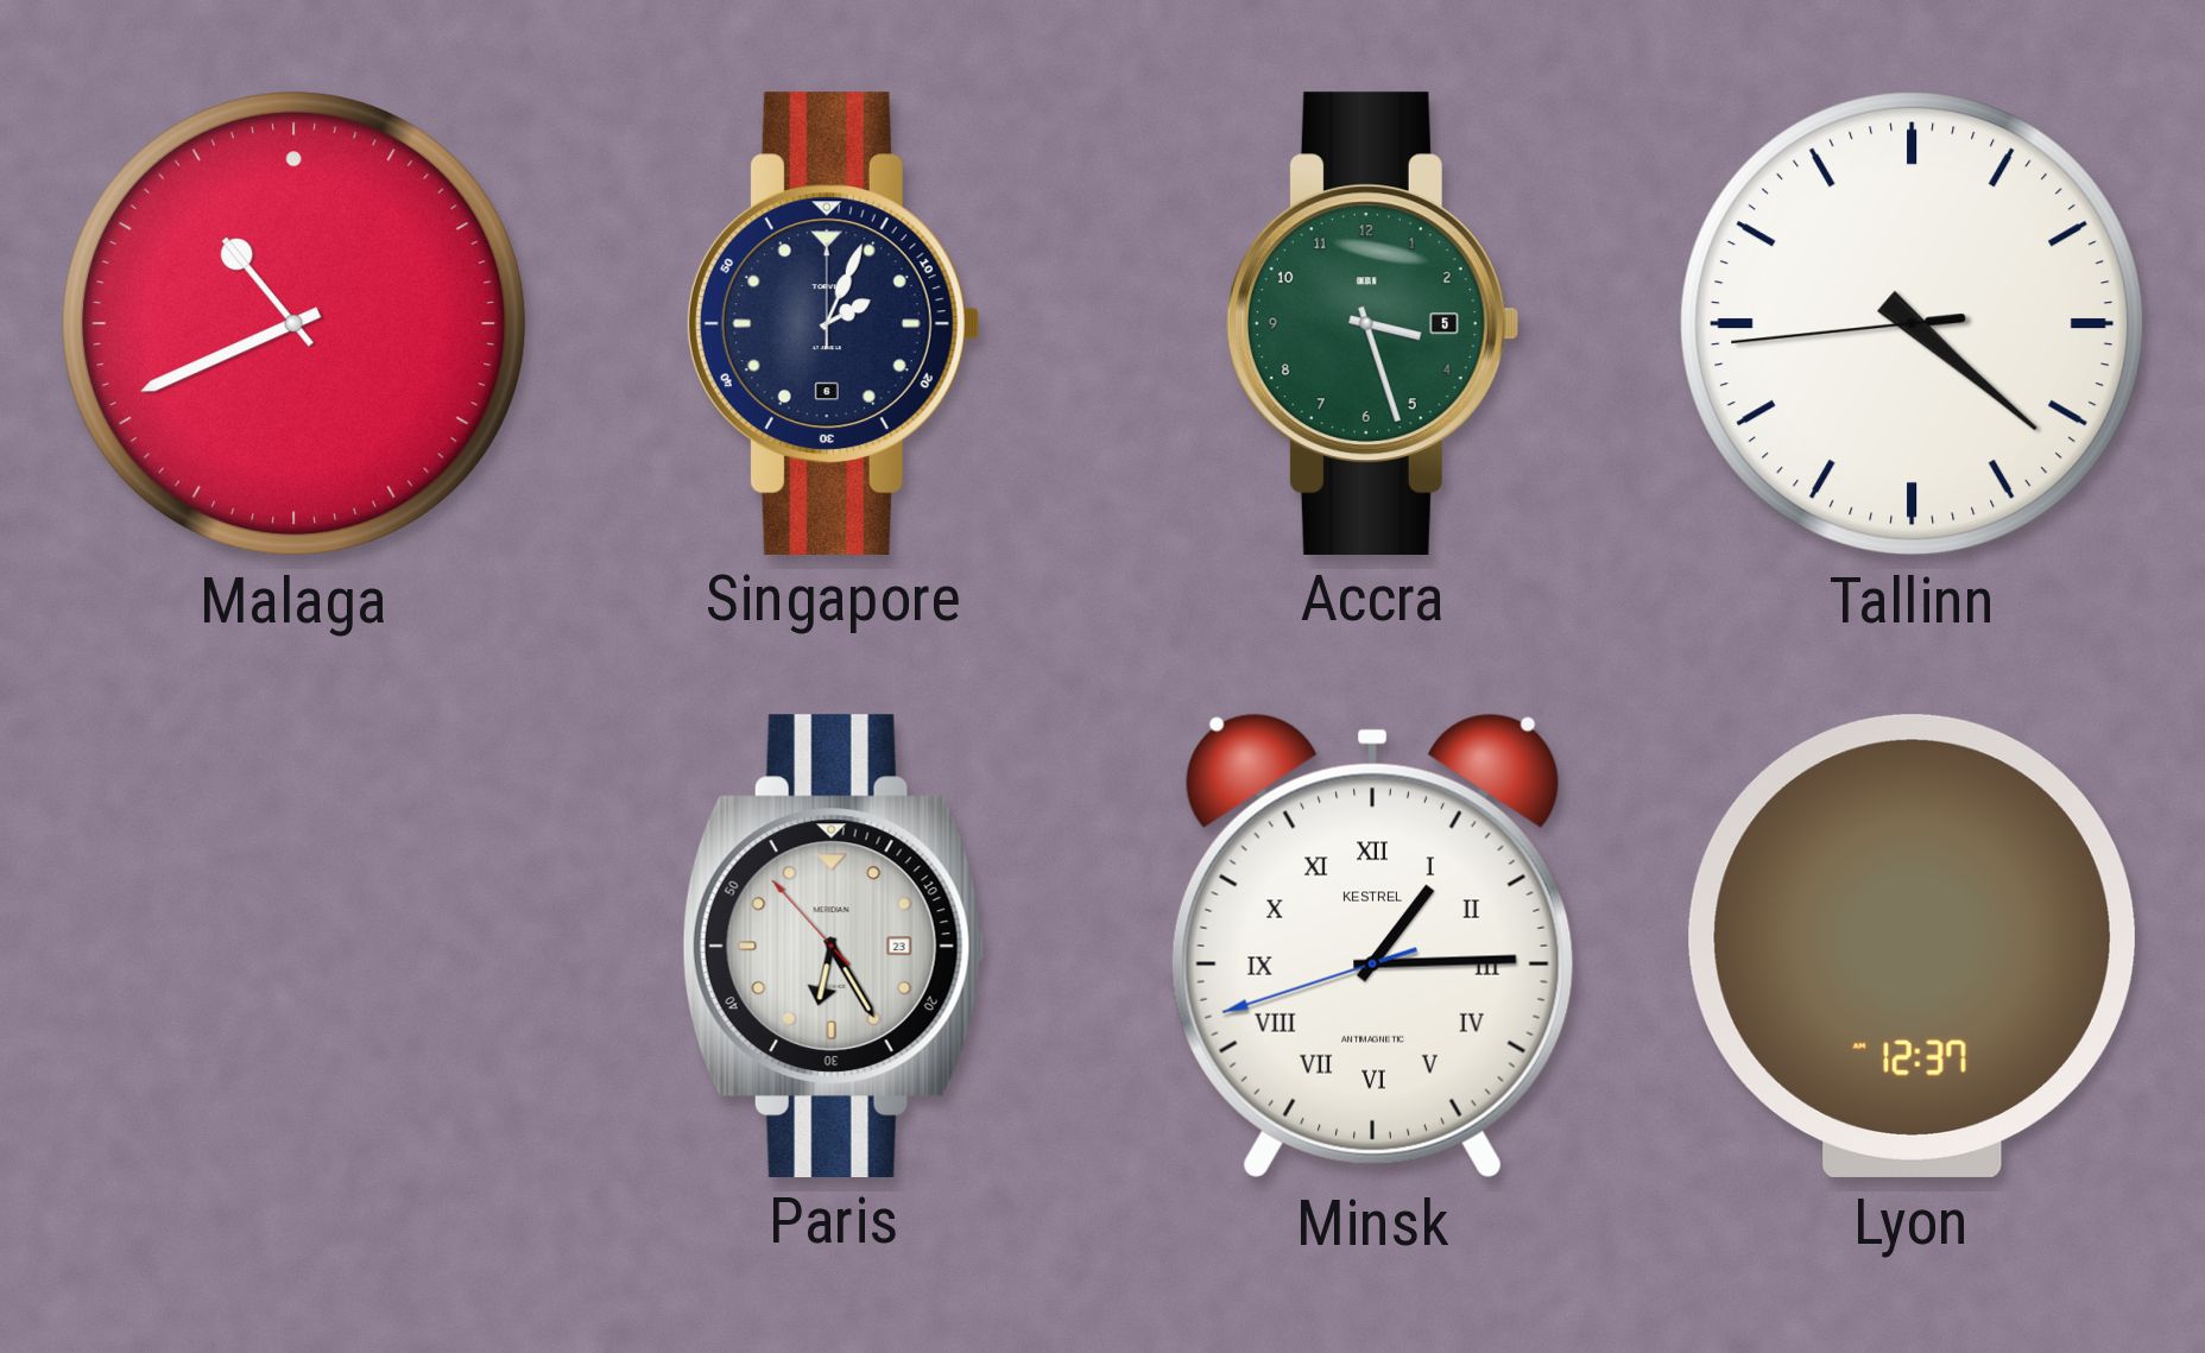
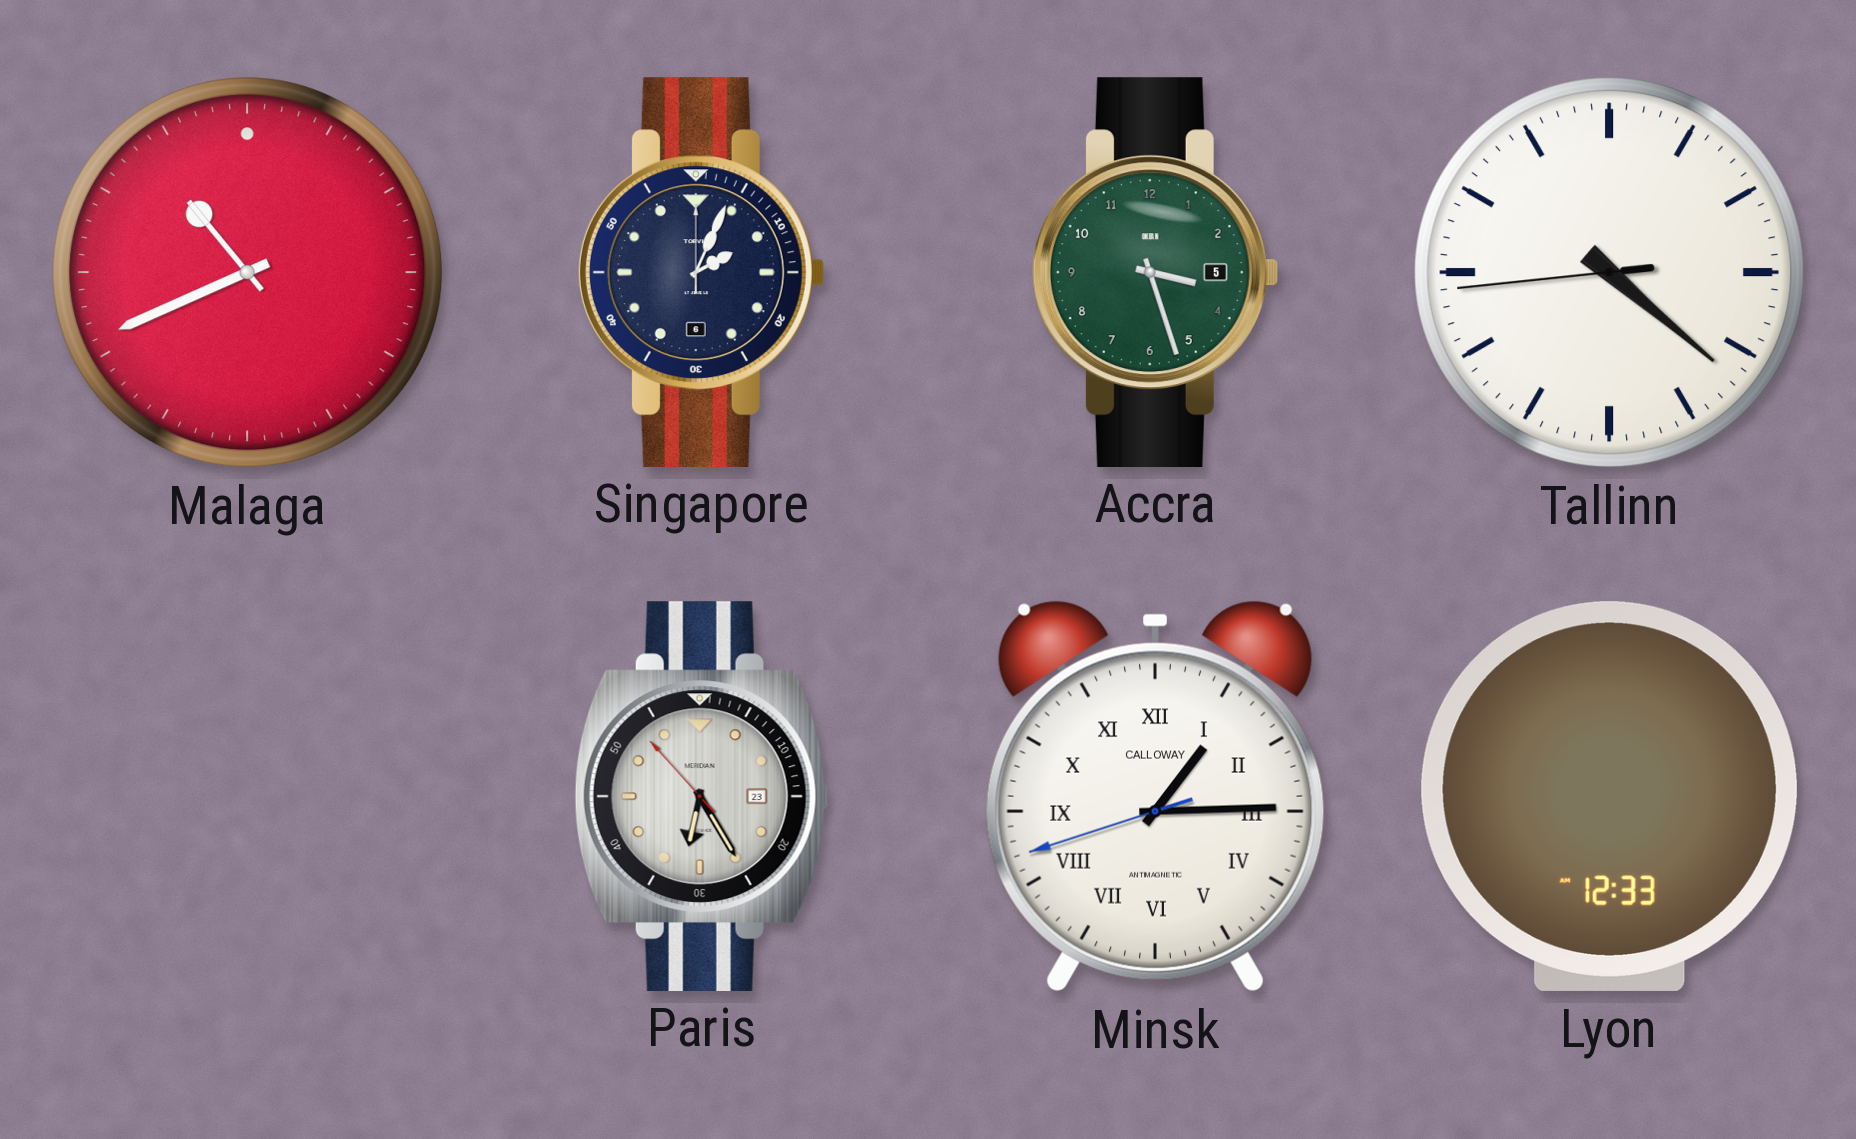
Minsk brand: KESTREL -> CALLOWAY (1155, 796)
Lyon: 12:37 -> 12:33 (1609, 796)
